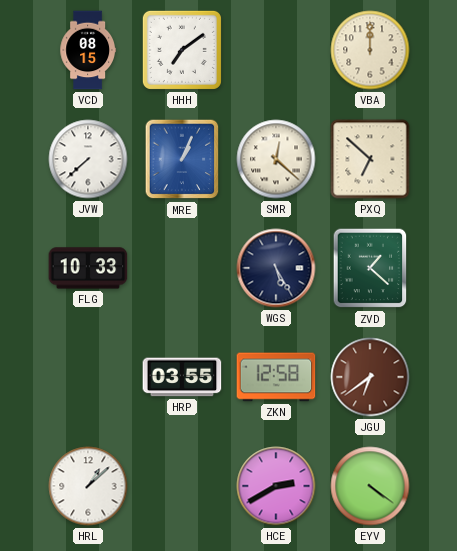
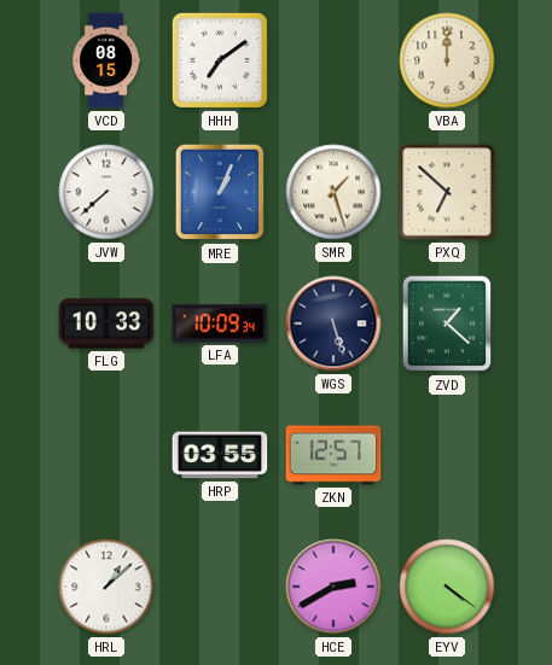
SMR: 12:22 -> 1:27 (333, 192)
LFA: none -> 10:09 (220, 323)
WGS: 5:25 -> 5:27 (333, 323)
ZKN: 12:58 -> 12:57 (333, 455)
JGU: 6:39 -> none (370, 377)
